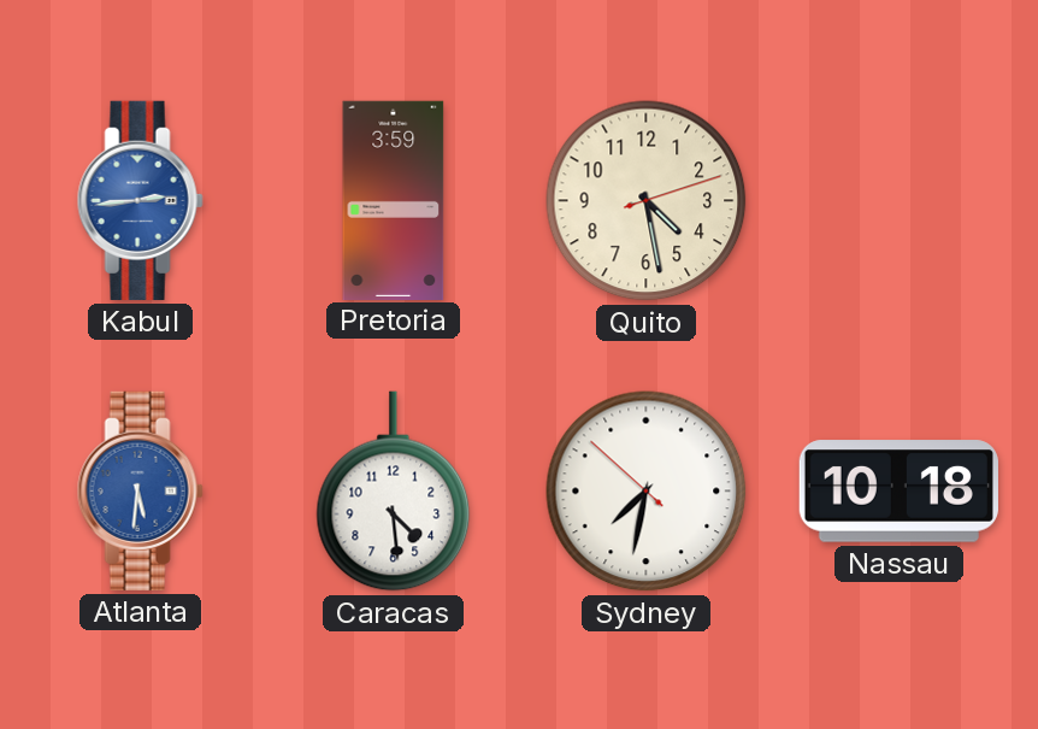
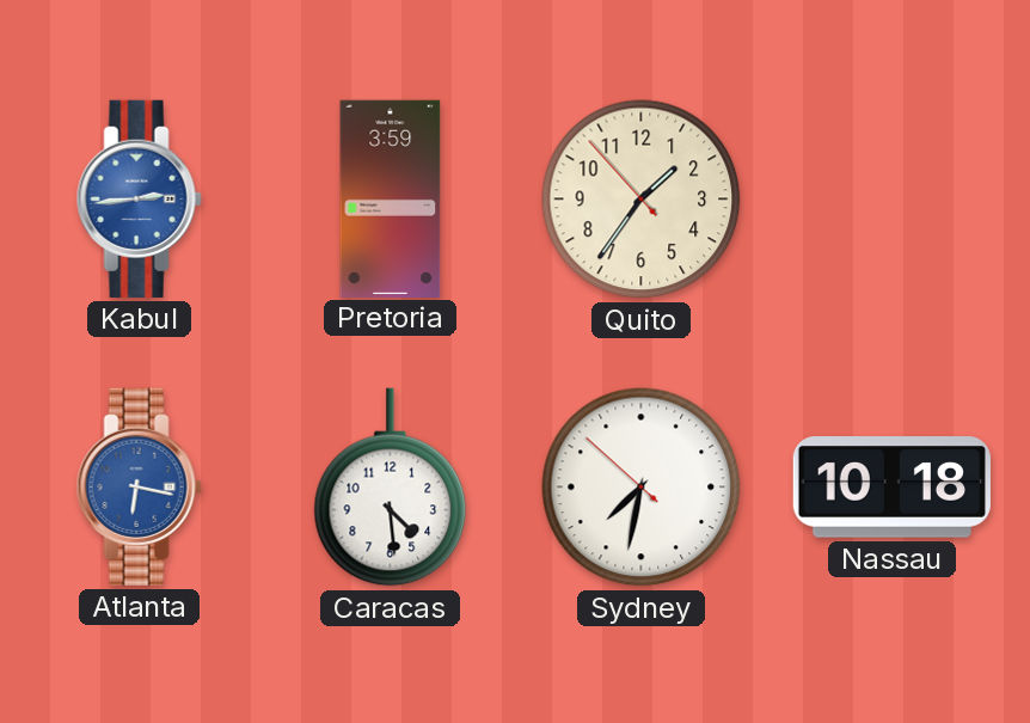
Quito: 4:28 -> 1:35 (642, 200)
Atlanta: 5:31 -> 6:17 (139, 486)
